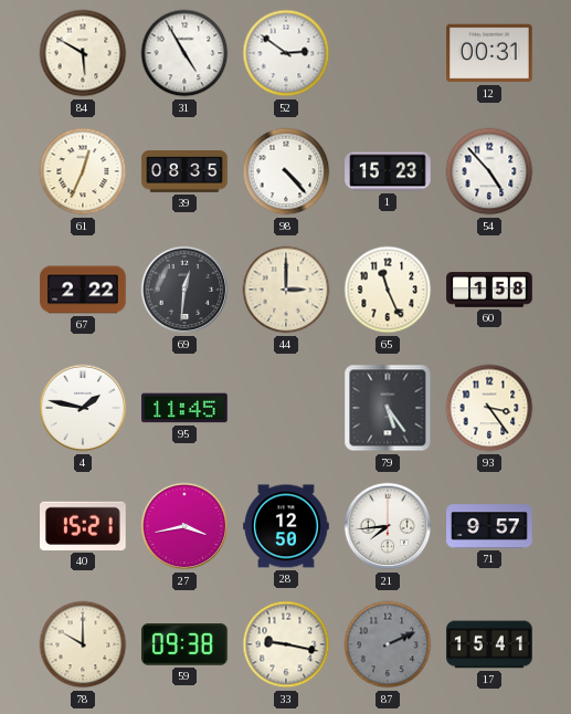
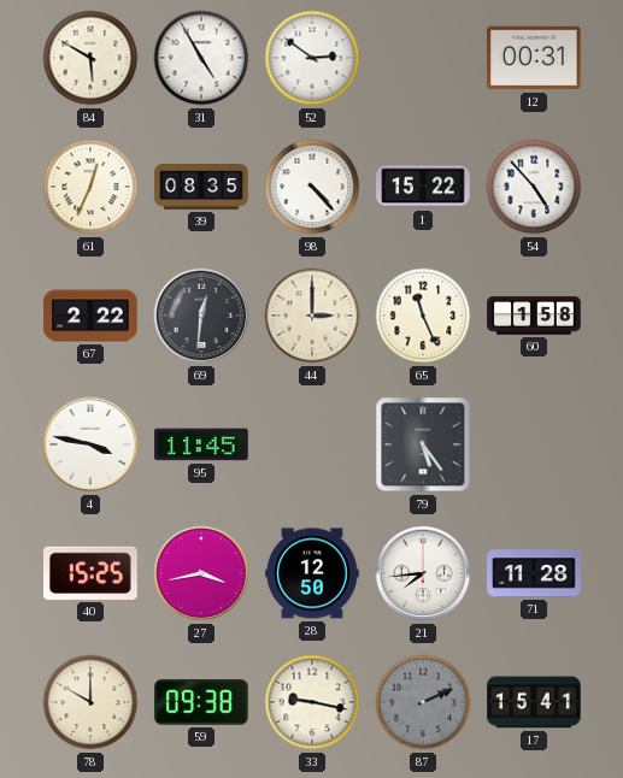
1: 15:23 -> 15:22 (423, 187)
4: 1:47 -> 3:47 (90, 444)
93: 3:24 -> none (489, 408)
40: 15:21 -> 15:25 (92, 573)
71: 9:57 -> 11:28 (534, 573)
